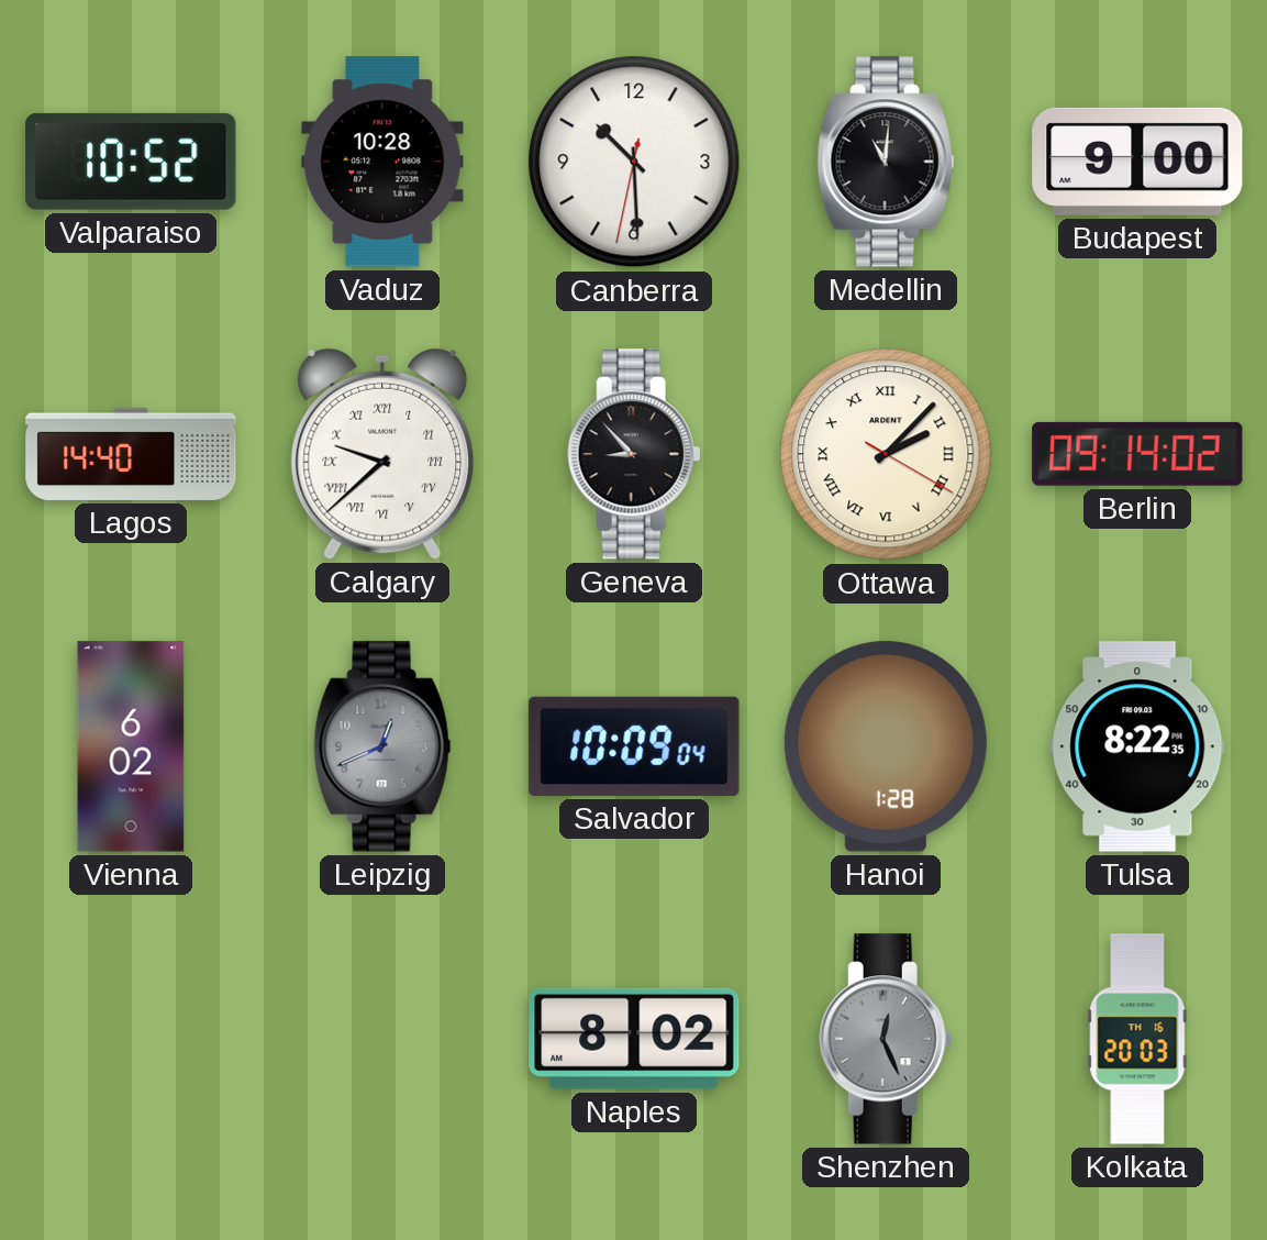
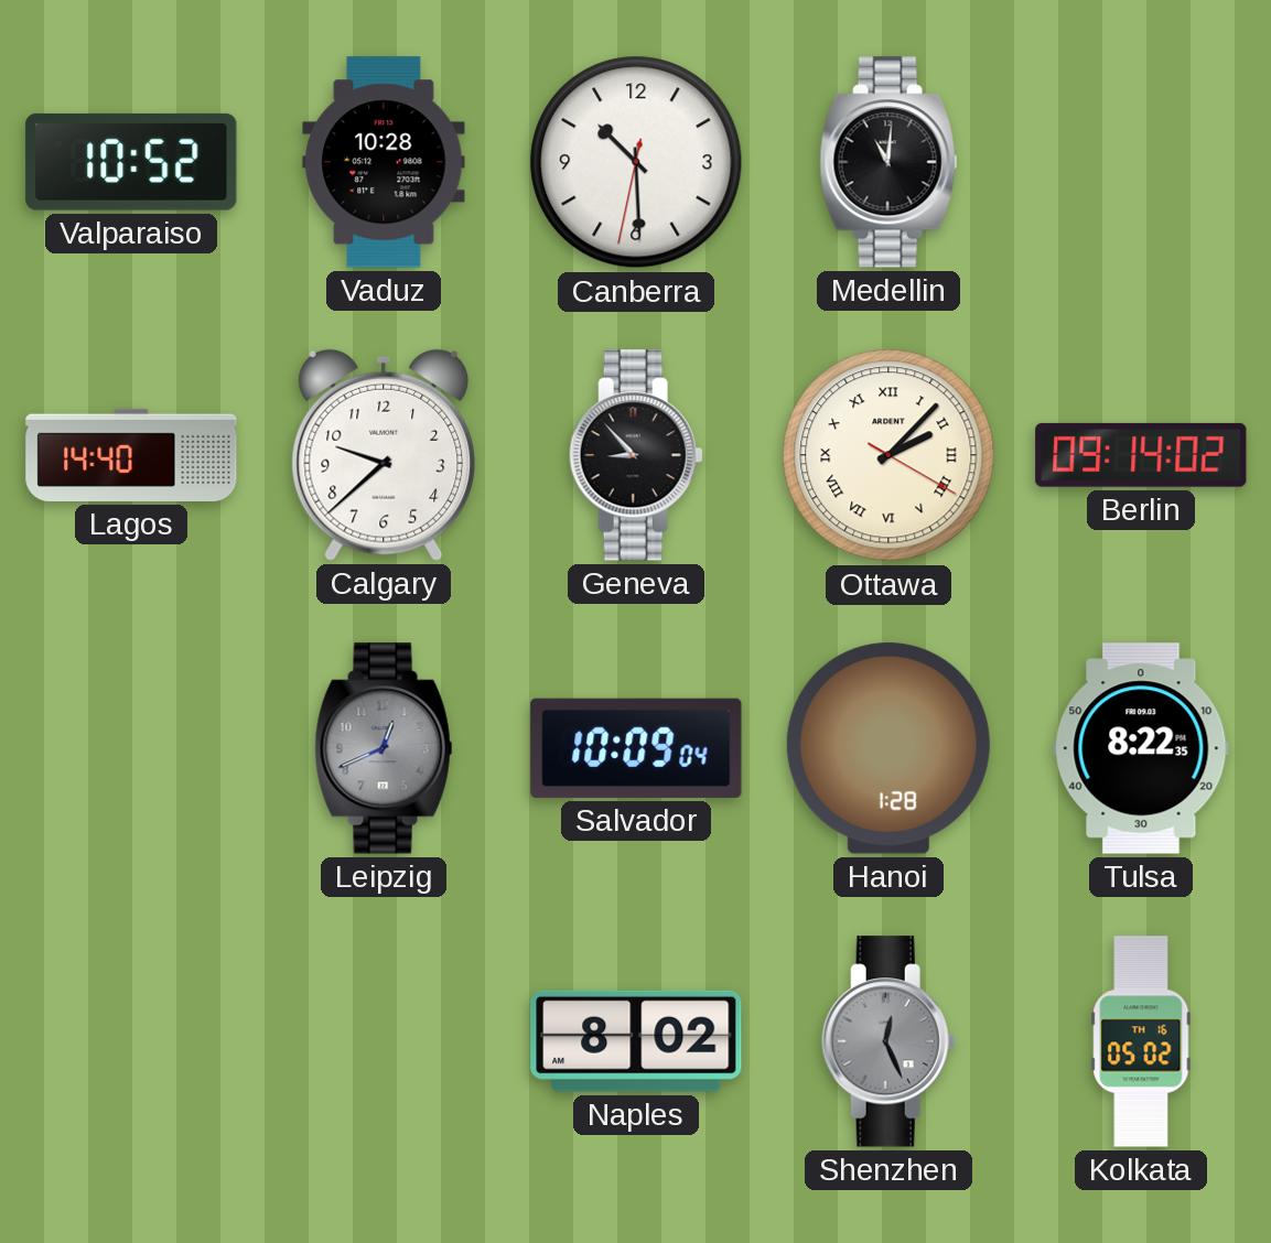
Budapest: 9:00 -> none (1137, 162)
Calgary numerals: Roman -> Arabic (384, 455)
Vienna: 6:02 -> none (131, 746)
Kolkata: 20:03 -> 05:02 (1141, 1041)
